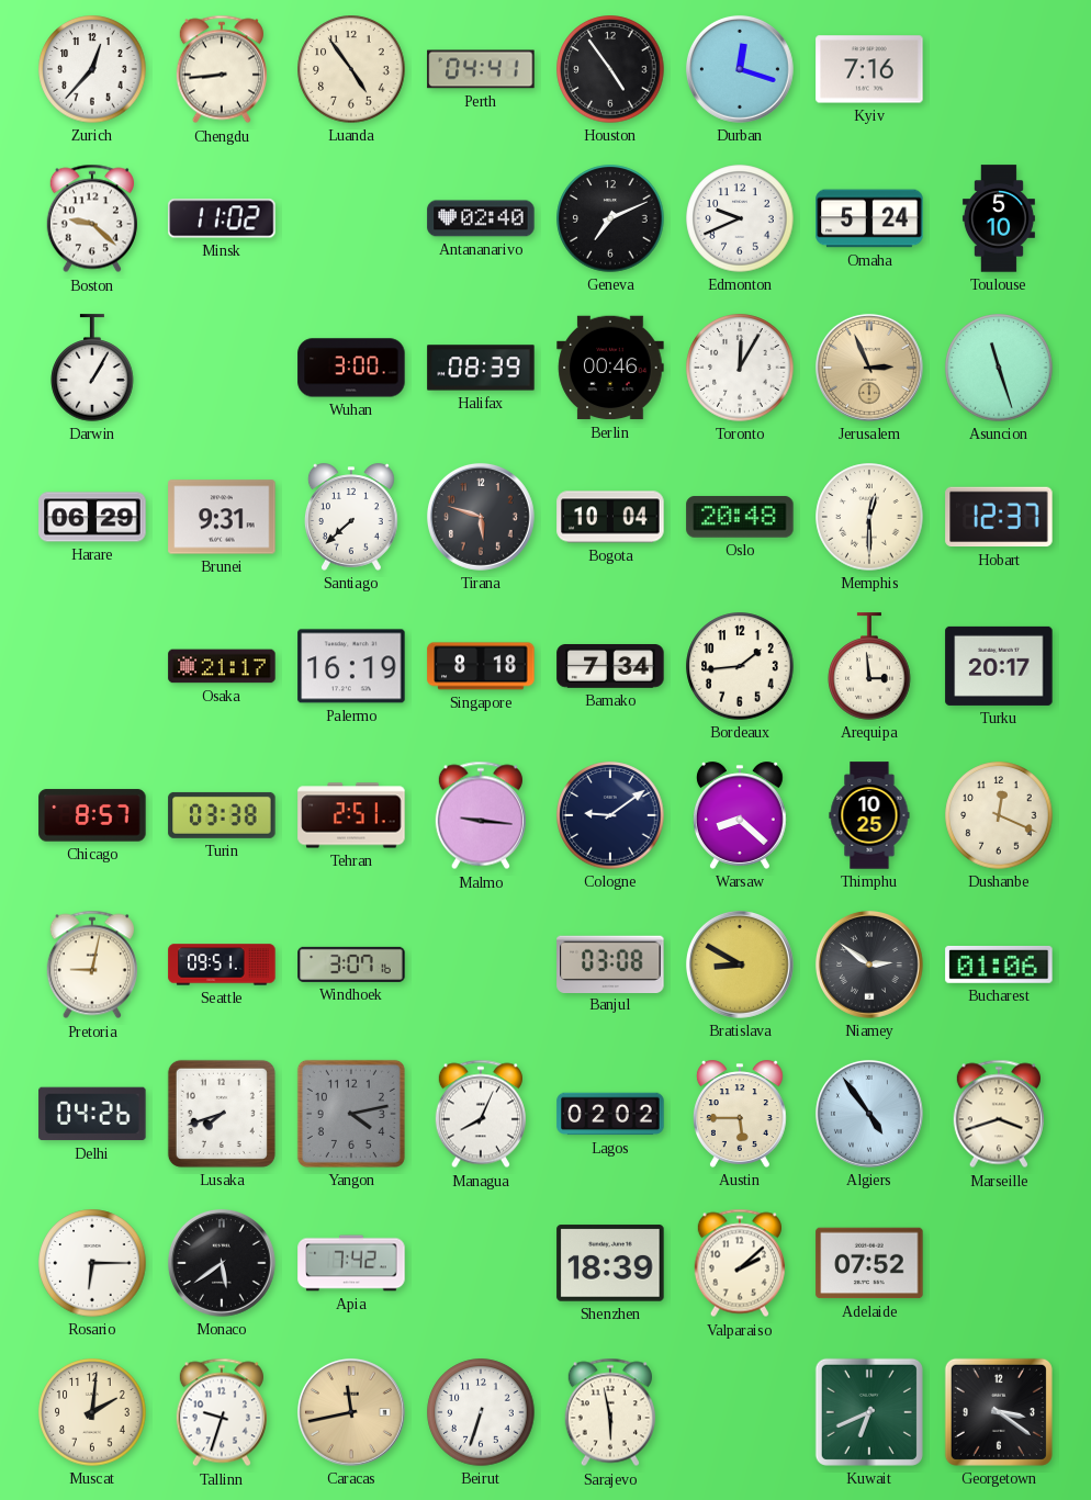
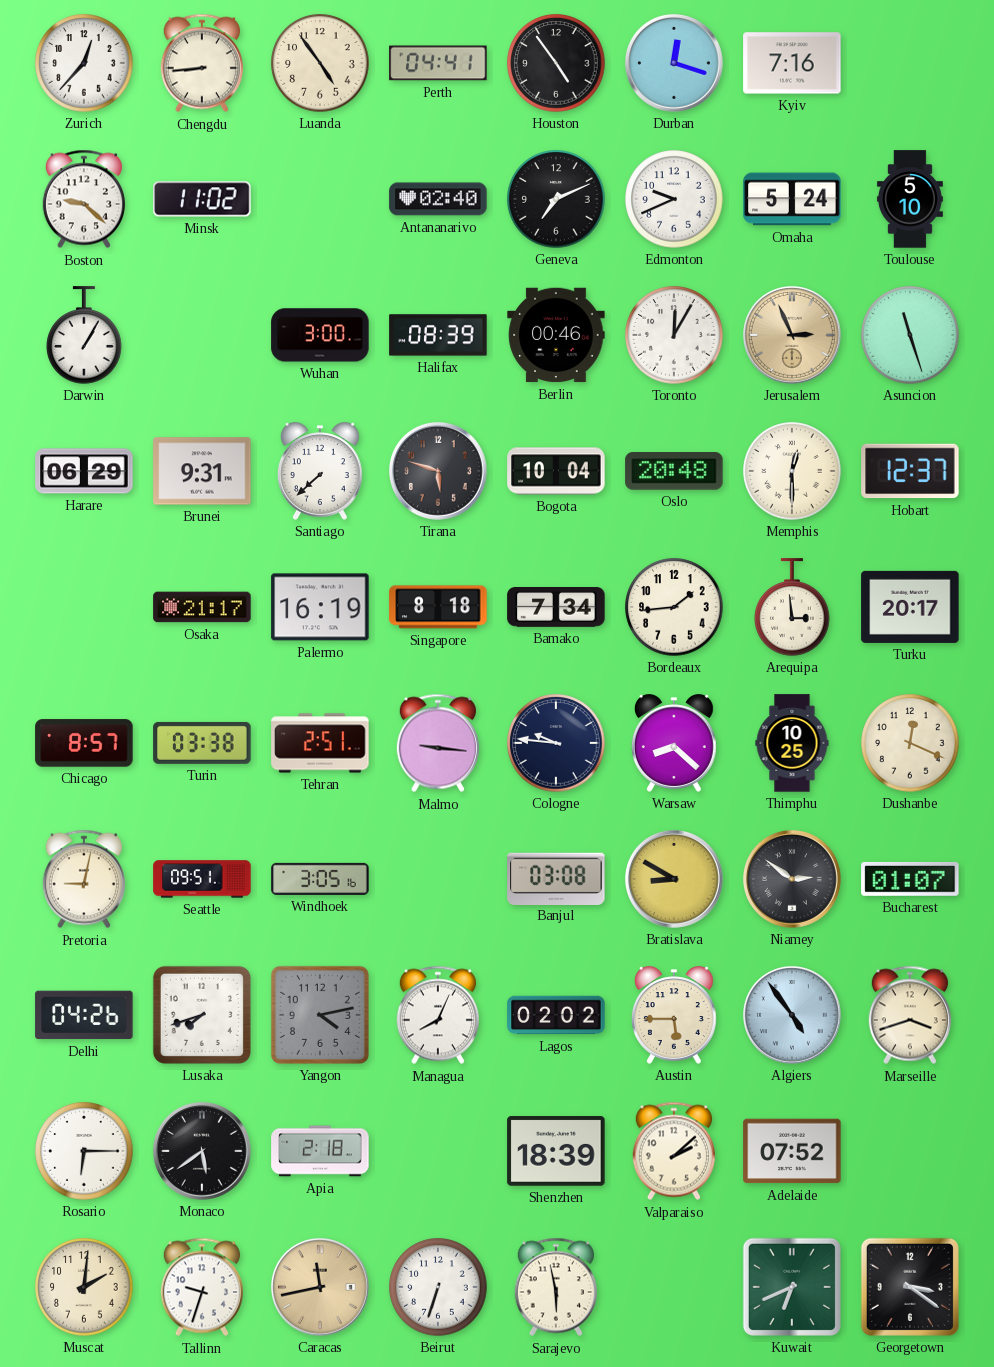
Cologne: 9:09 -> 9:46 (556, 743)
Windhoek: 3:07 -> 3:05 (320, 879)
Bucharest: 01:06 -> 01:07 (910, 879)
Apia: 7:42 -> 2:18 (320, 1151)
